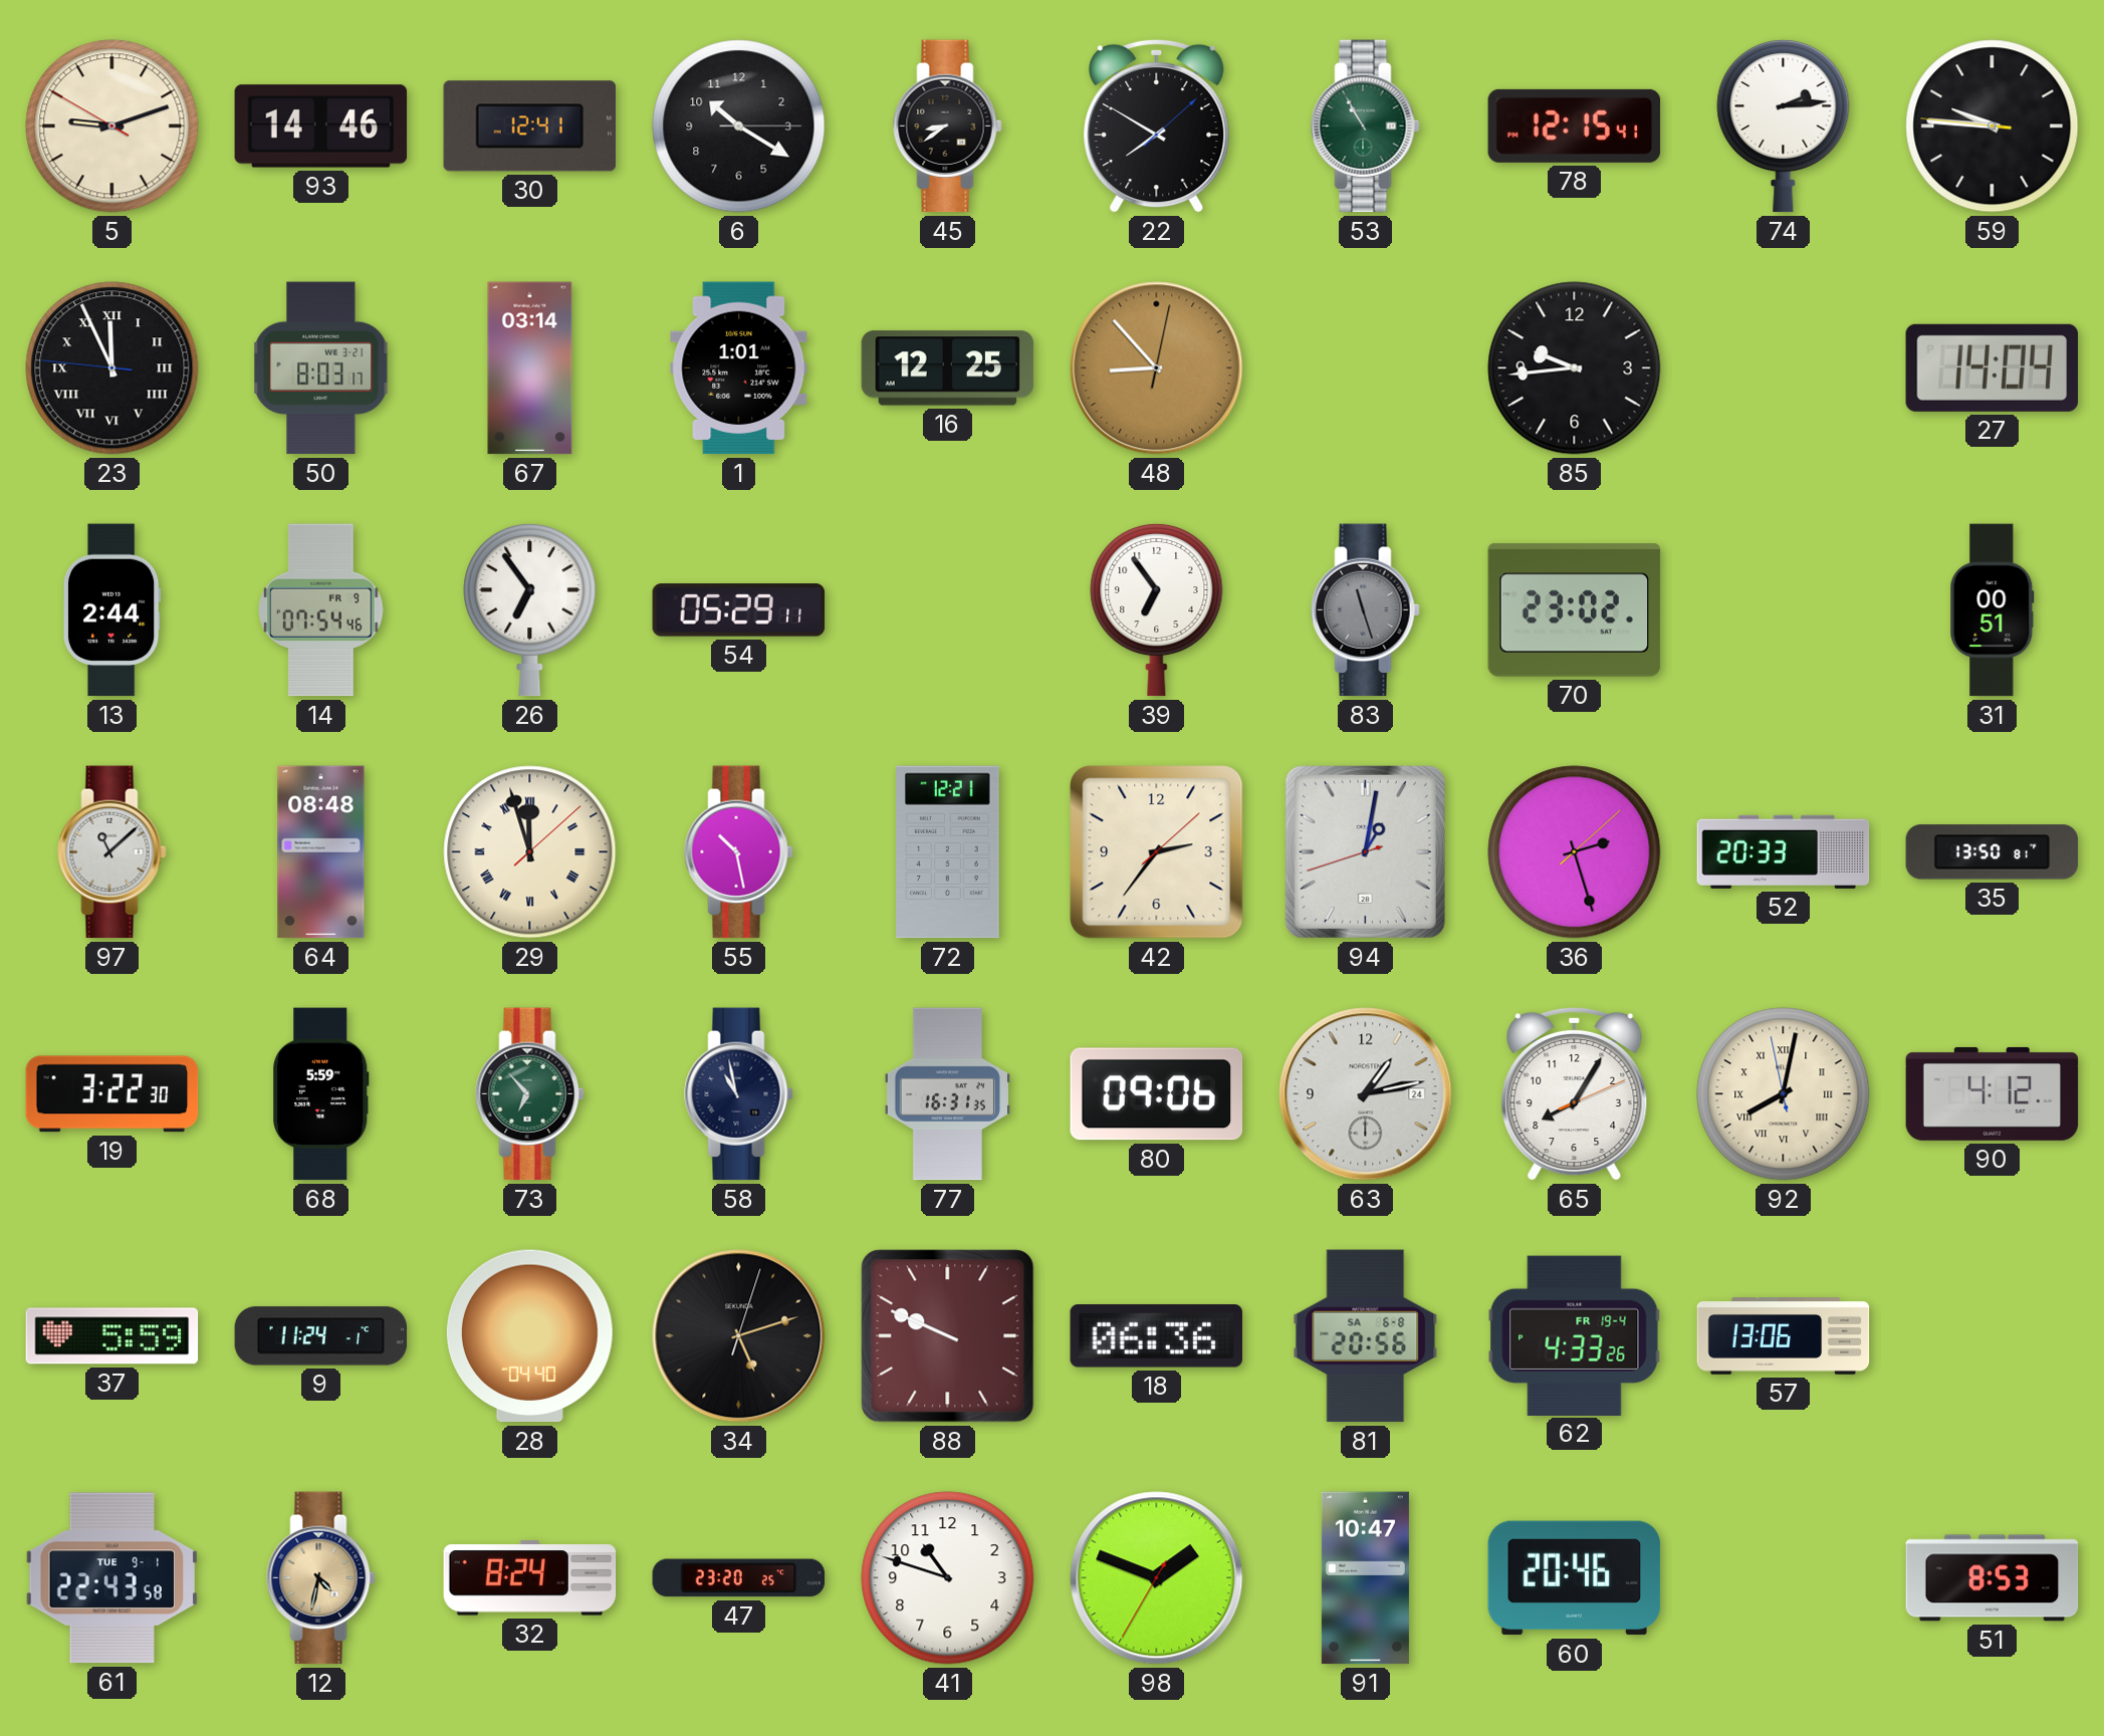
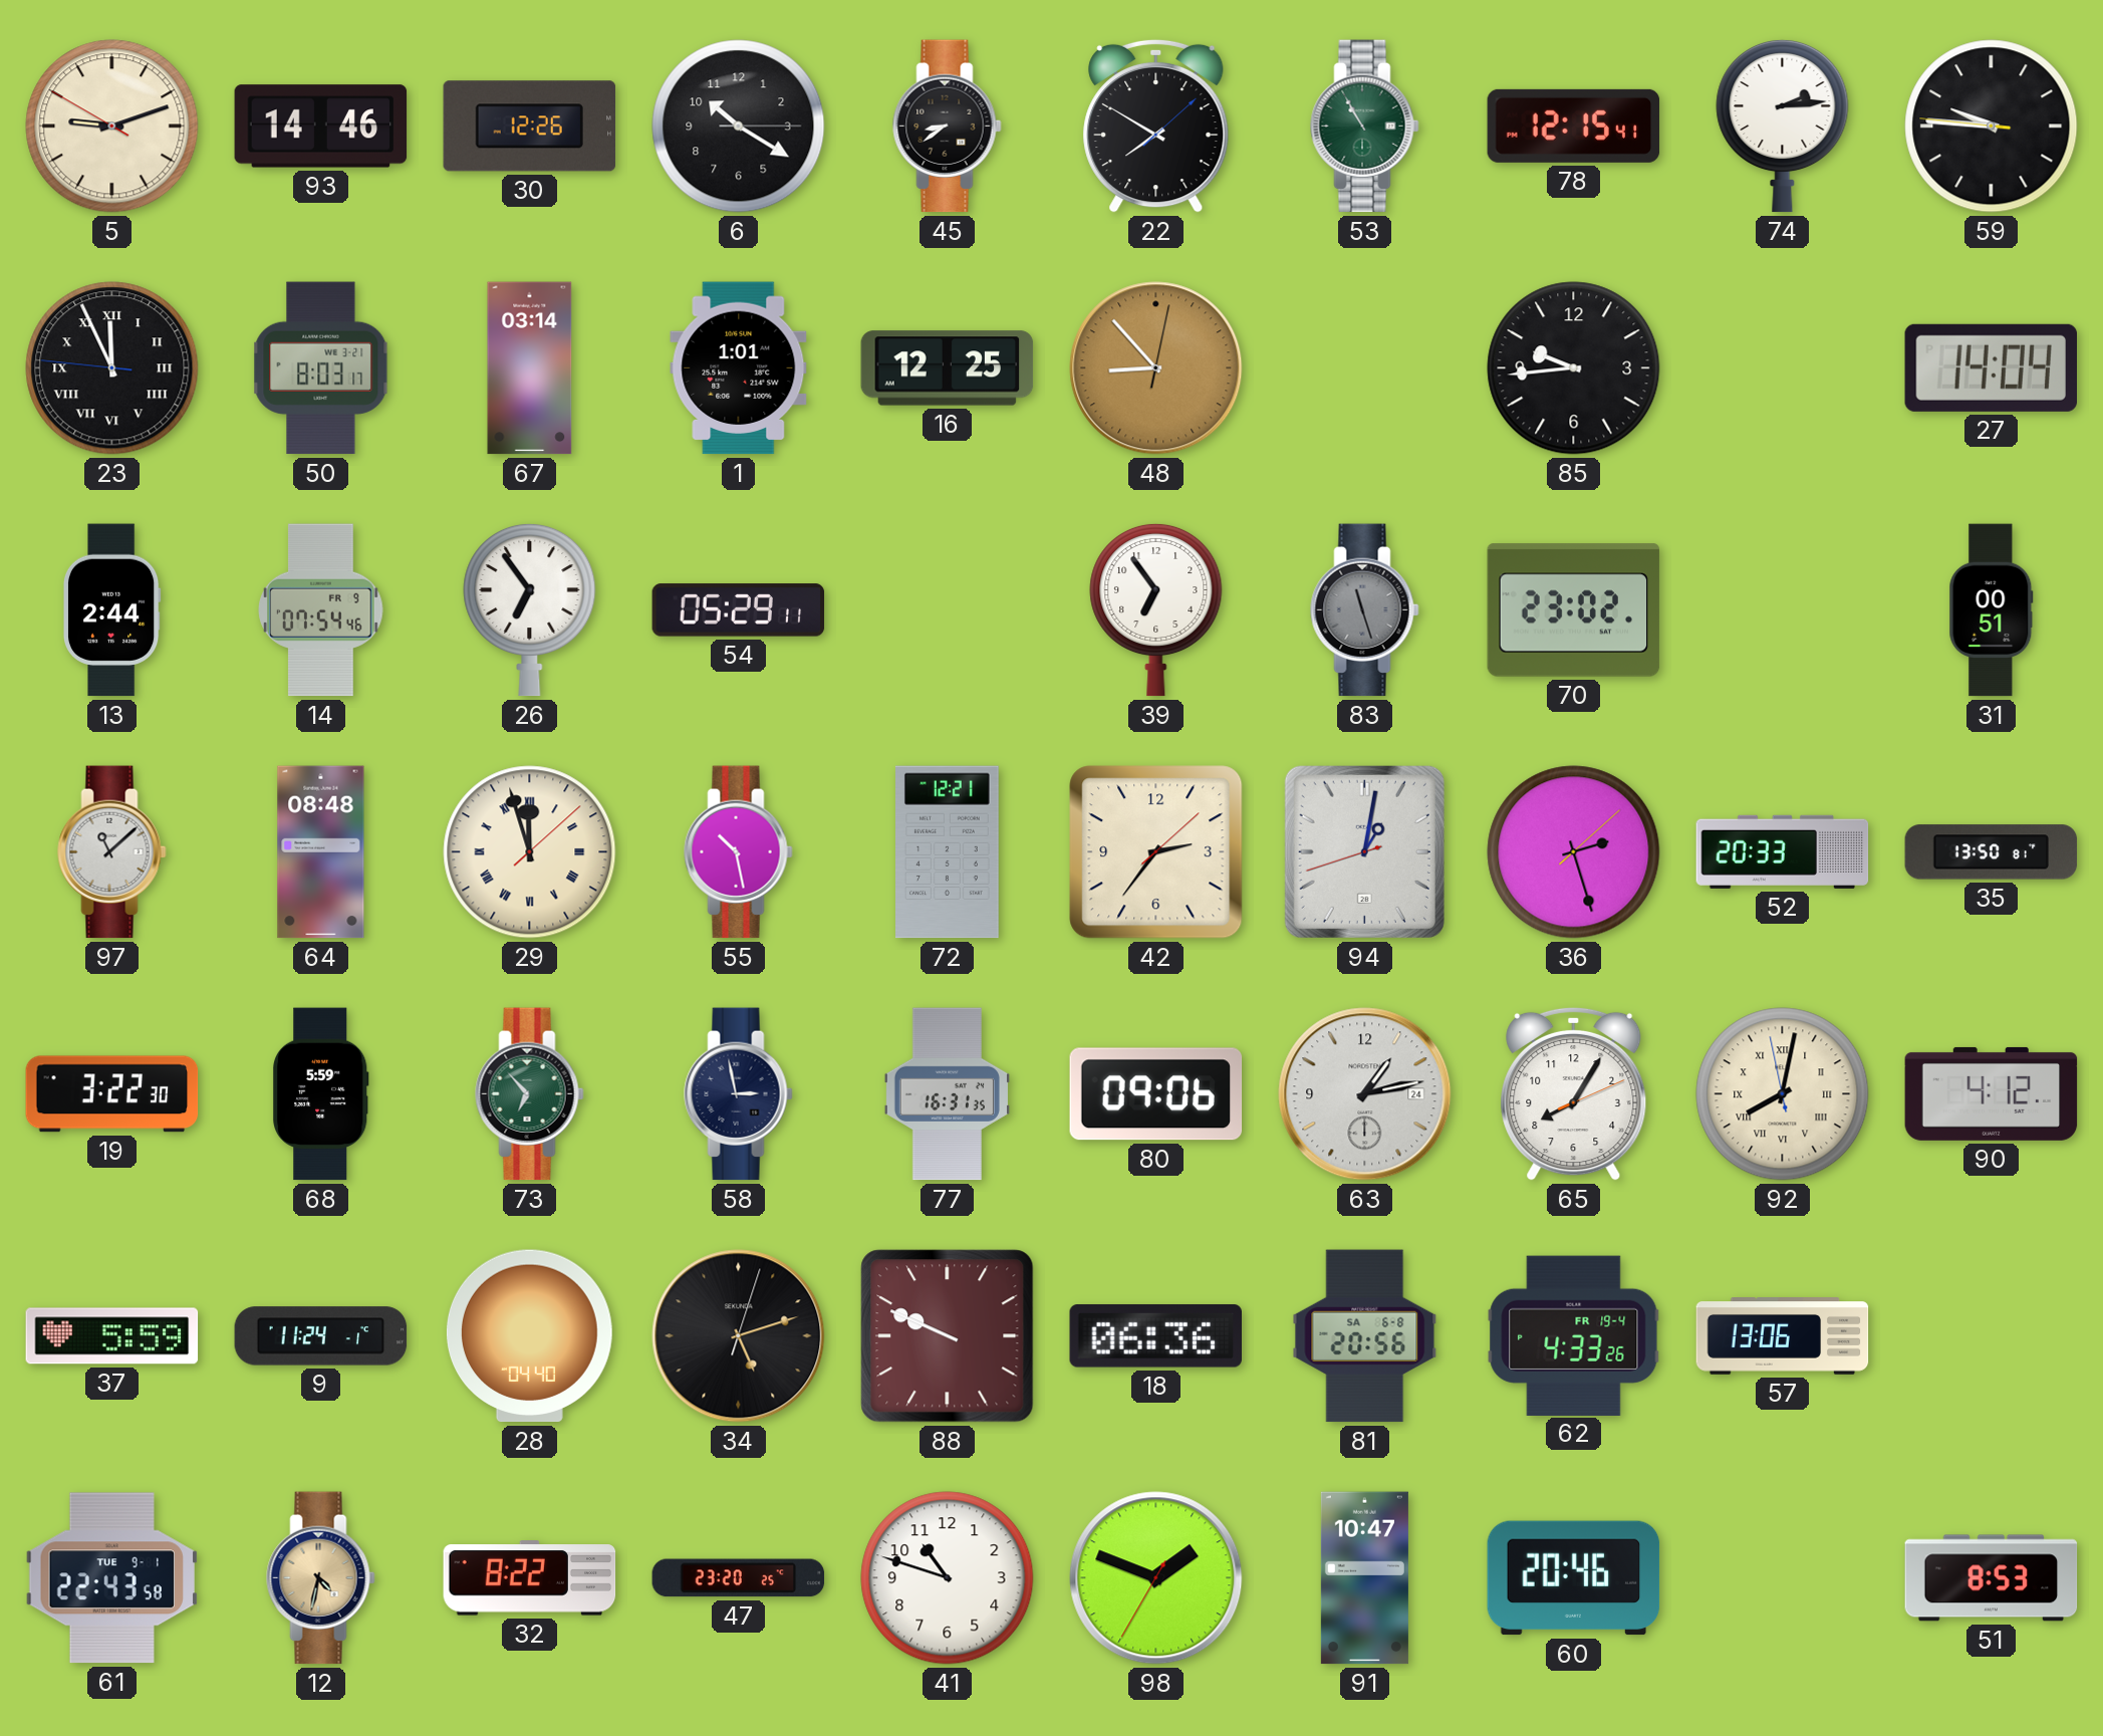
30: 12:41 -> 12:26 (530, 127)
58: 10:58 -> 2:58 (739, 1094)
32: 8:24 -> 8:22 (530, 1578)
